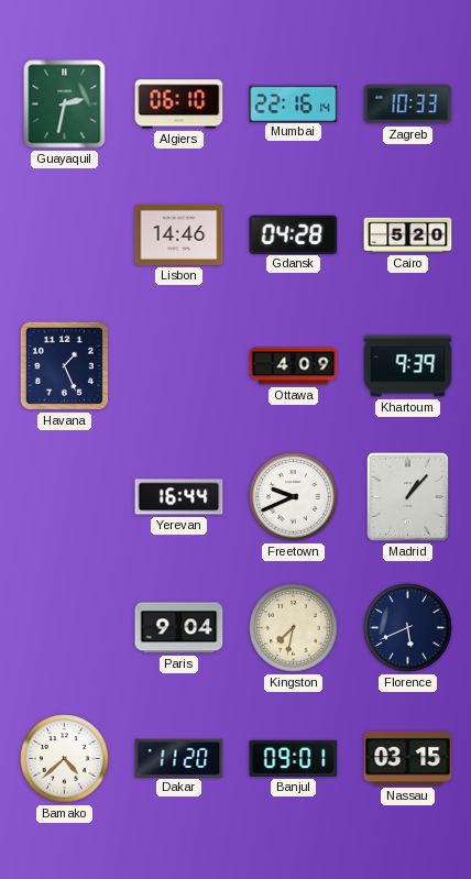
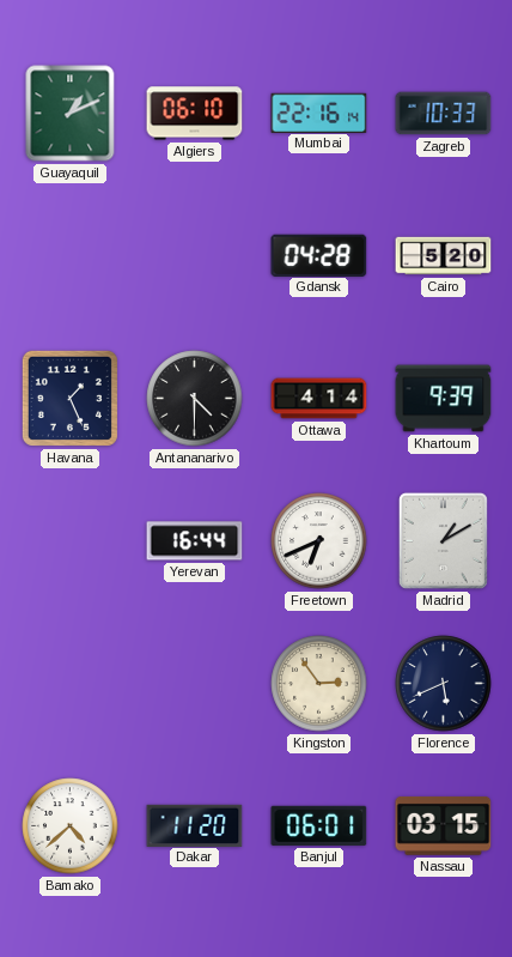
Guayaquil: 2:32 -> 1:11 (71, 114)
Lisbon: 14:46 -> none (179, 234)
Antananarivo: none -> 4:30 (195, 399)
Ottawa: 4:09 -> 4:14 (319, 399)
Freetown: 9:41 -> 6:41 (319, 541)
Madrid: 1:07 -> 1:10 (443, 540)
Paris: 9:04 -> none (179, 628)
Kingston: 7:32 -> 2:54 (319, 684)
Banjul: 09:01 -> 06:01 (319, 825)
